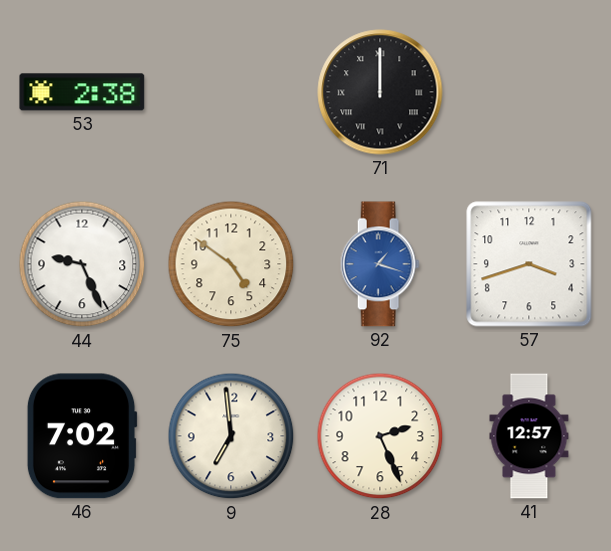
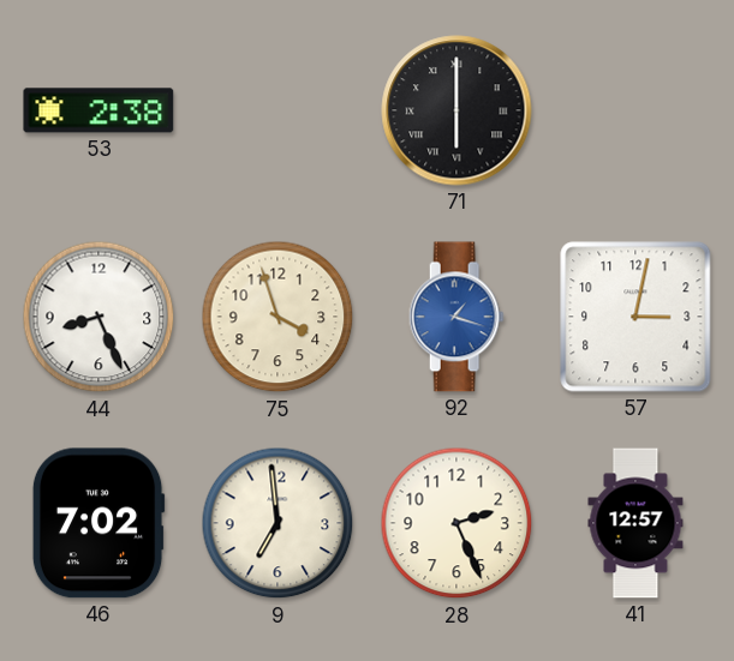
71: 12:00 -> 6:00 (456, 110)
44: 9:26 -> 8:26 (99, 317)
75: 4:51 -> 3:57 (278, 317)
57: 3:42 -> 3:02 (635, 317)
